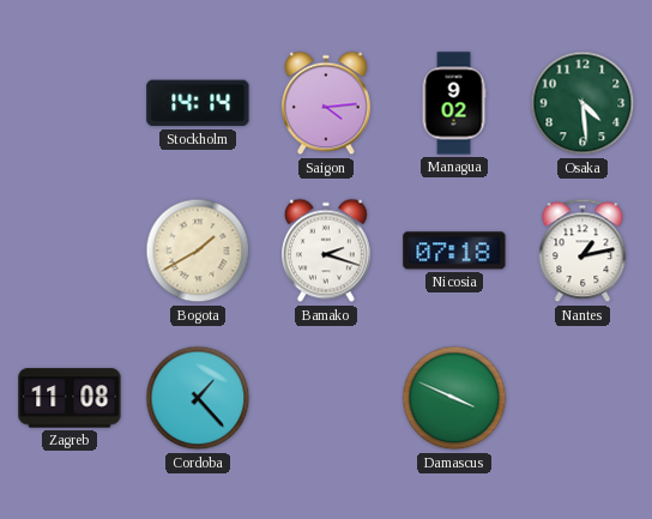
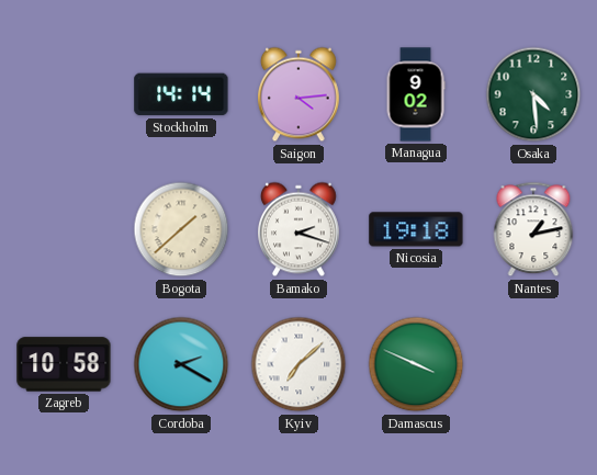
Bogota: 1:40 -> 1:38 (181, 229)
Nicosia: 07:18 -> 19:18 (416, 229)
Zagreb: 11:08 -> 10:58 (64, 364)
Cordoba: 1:23 -> 2:20 (181, 364)
Kyiv: none -> 7:08 (298, 364)
